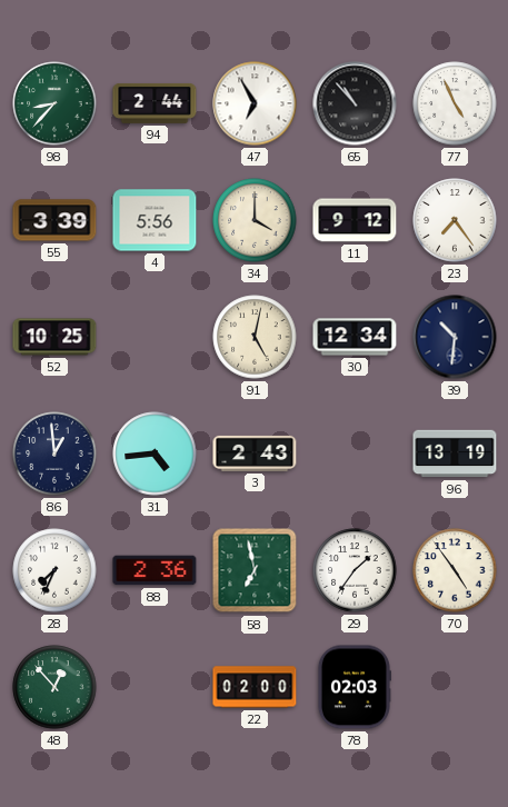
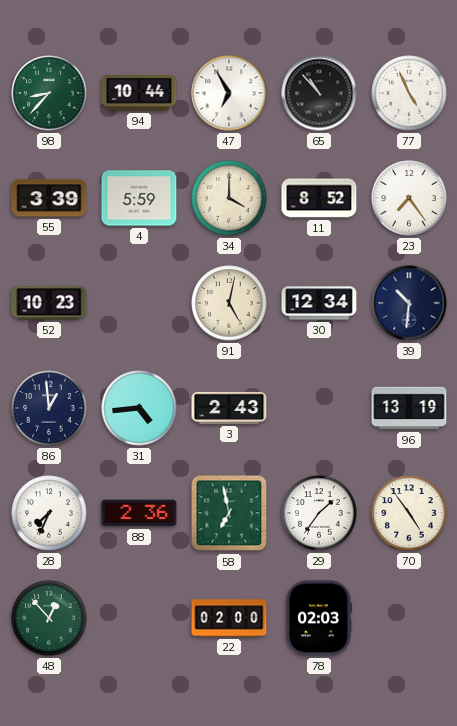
94: 2:44 -> 10:44 (139, 93)
4: 5:56 -> 5:59 (139, 198)
11: 9:12 -> 8:52 (319, 198)
52: 10:25 -> 10:23 (49, 303)
